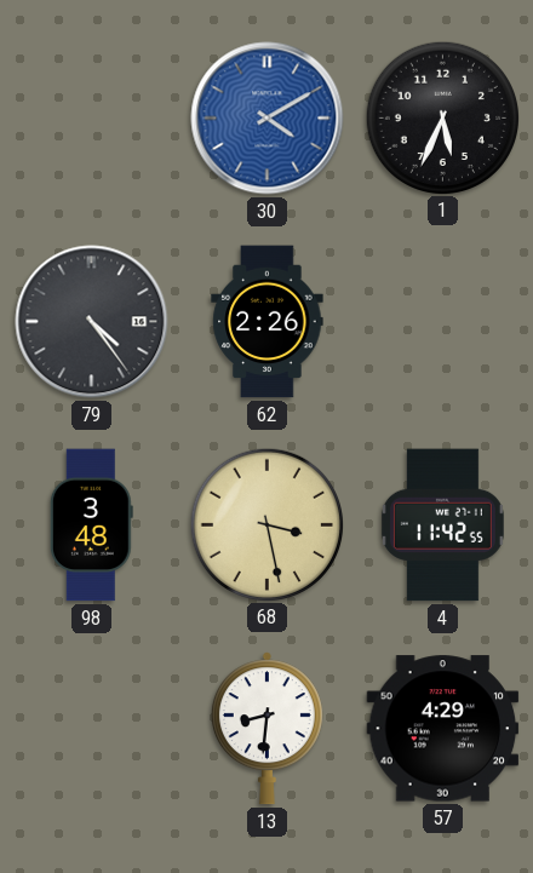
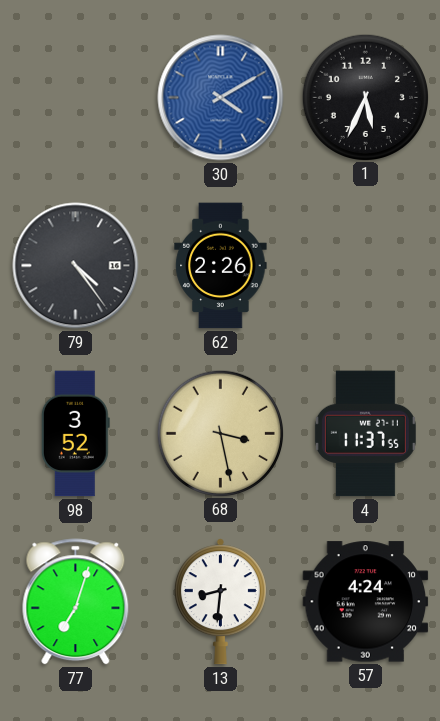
98: 3:48 -> 3:52 (75, 434)
4: 11:42 -> 11:37 (365, 434)
77: none -> 7:03 (76, 602)
57: 4:29 -> 4:24 (366, 602)
